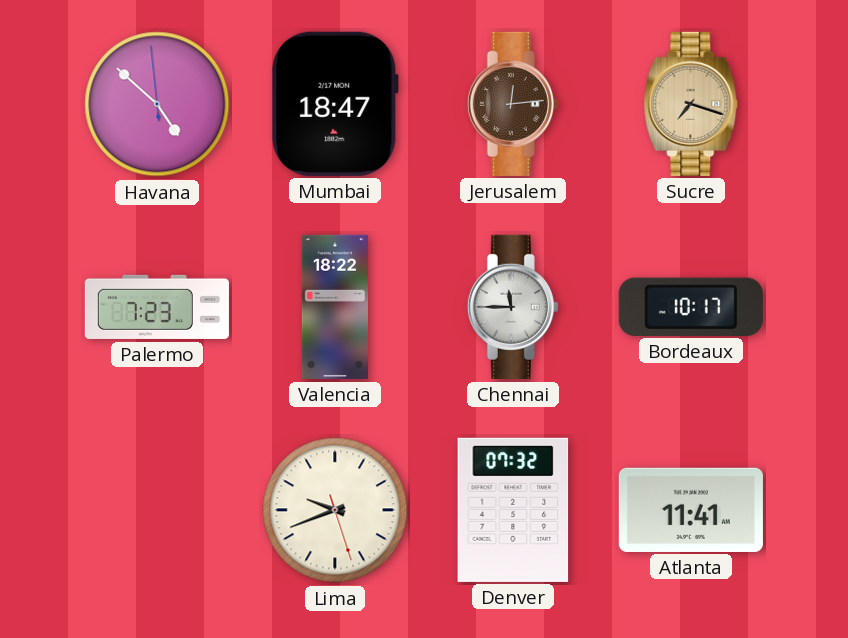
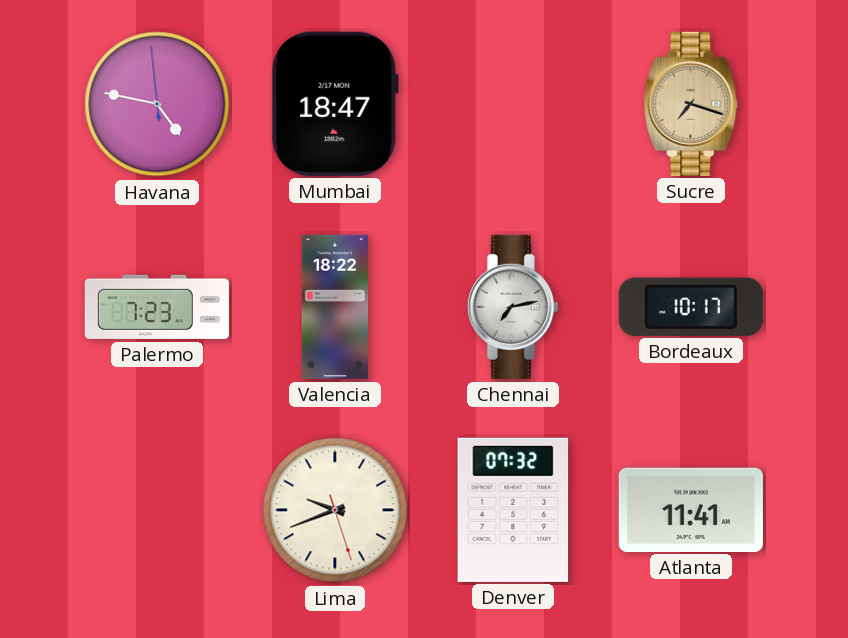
Havana: 4:51 -> 4:46 (157, 104)
Jerusalem: 12:14 -> none (513, 104)
Chennai: 11:45 -> 7:13 (513, 307)
